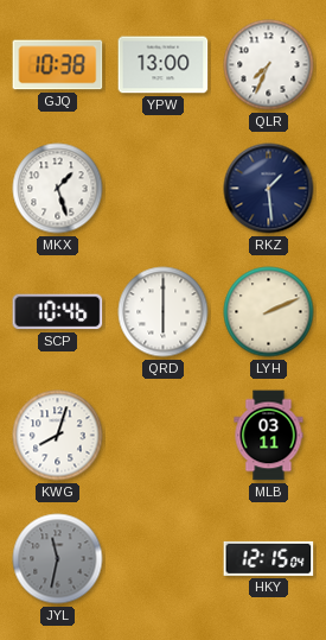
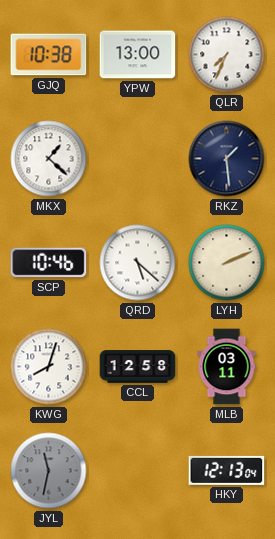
MKX: 1:27 -> 1:22 (49, 159)
QRD: 6:00 -> 5:22 (138, 263)
CCL: none -> 12:58 (138, 367)
HKY: 12:15 -> 12:13 (227, 470)
